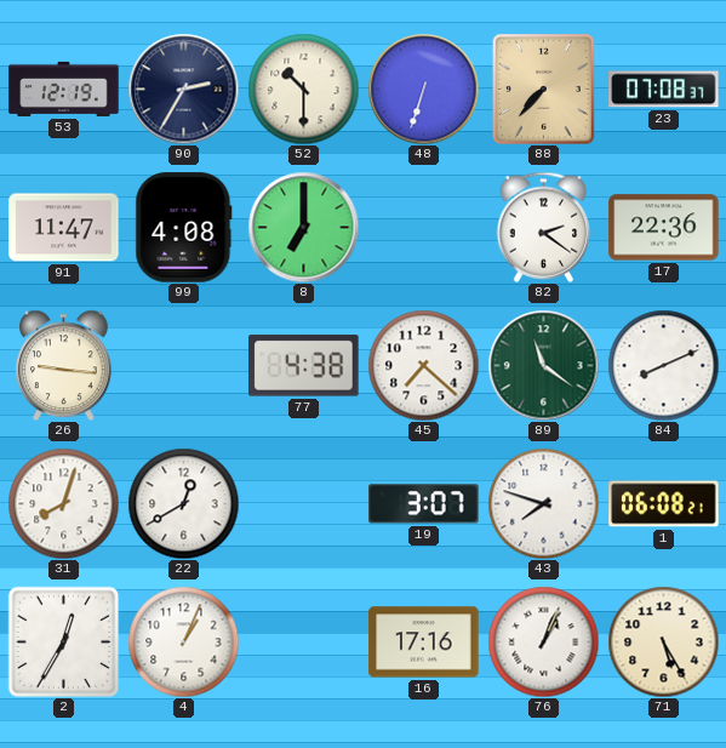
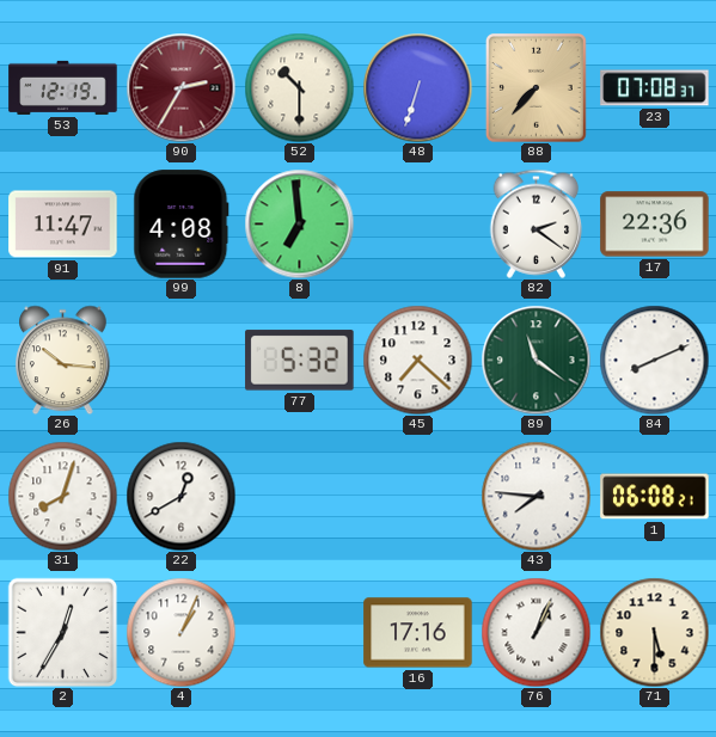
90 dial: navy -> burgundy (180, 87)
8: 7:00 -> 6:59 (299, 223)
26: 9:16 -> 10:16 (63, 360)
77: 4:38 -> 5:32 (300, 361)
19: 3:07 -> none (424, 504)
43: 7:48 -> 7:46 (536, 496)
71: 5:25 -> 5:30 (654, 632)
